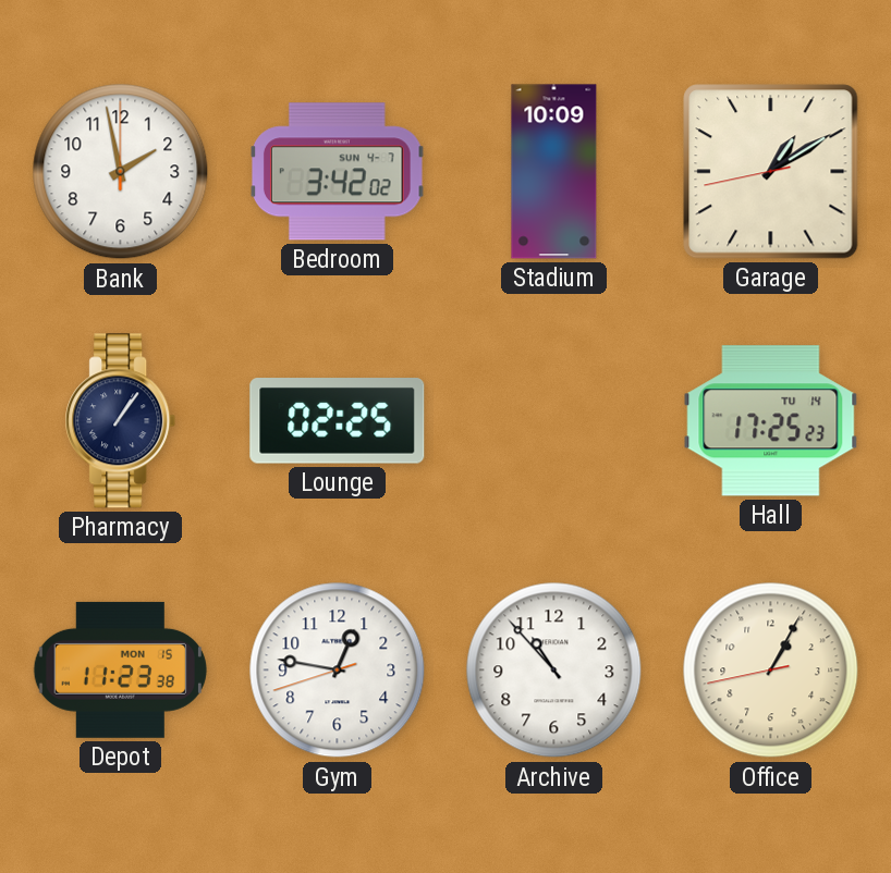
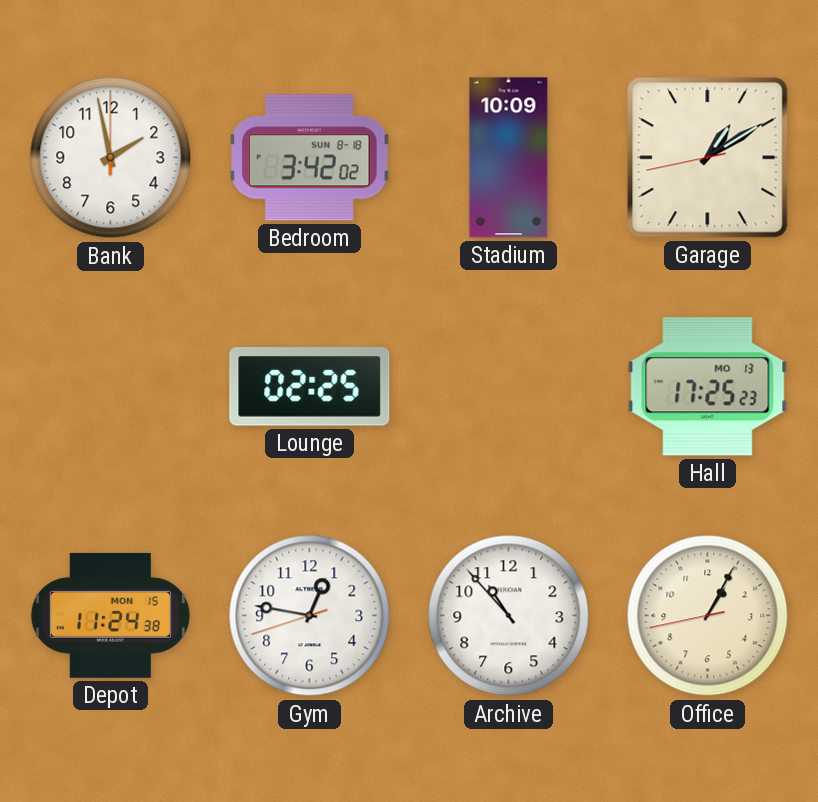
Bedroom date: SUN 4-7 -> SUN 8-18 (310, 158)
Pharmacy: 1:06 -> none (121, 421)
Hall date: TU 14 -> MO 13 (708, 387)
Depot: 11:23 -> 11:24 (110, 615)
